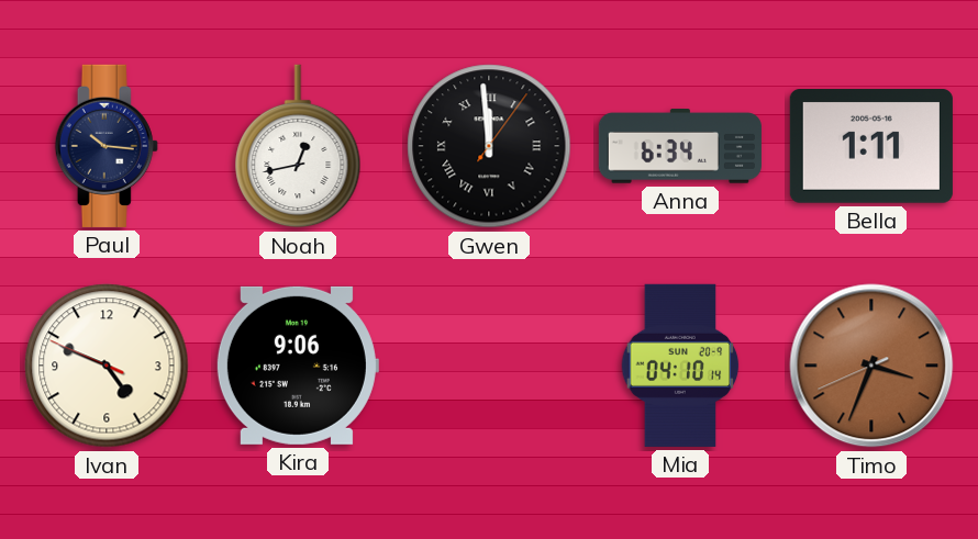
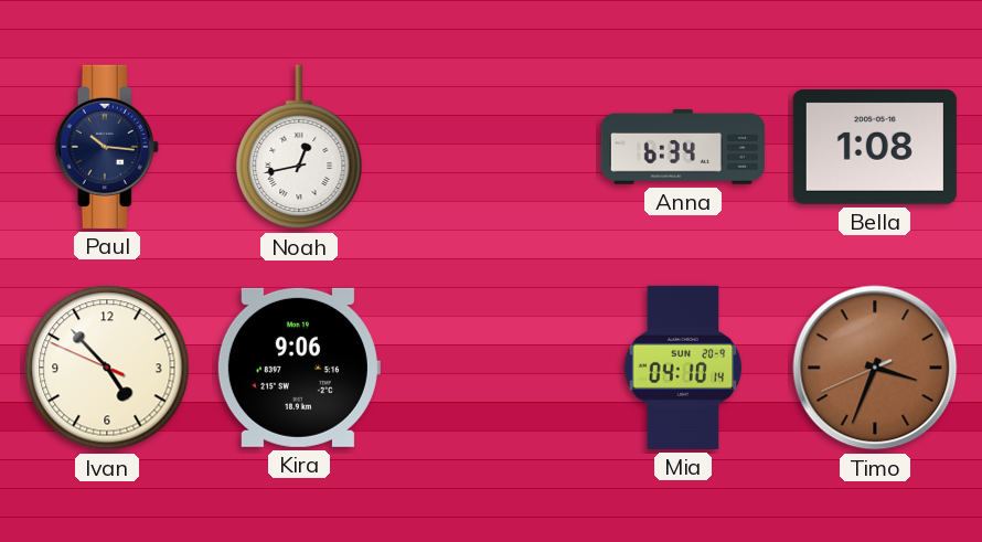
Gwen: 11:59 -> none (489, 146)
Bella: 1:11 -> 1:08 (875, 148)
Ivan: 4:48 -> 4:52 (107, 368)
